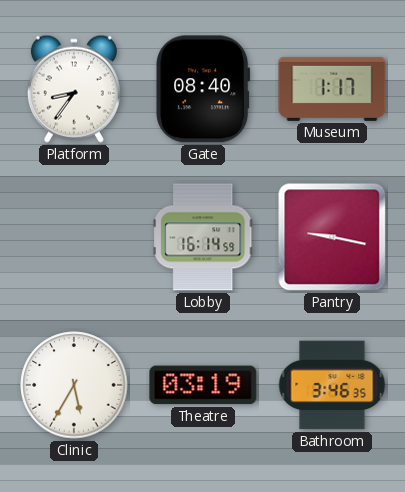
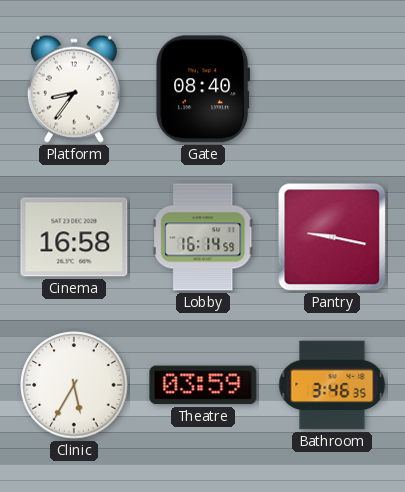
Museum: 1:17 -> none (332, 89)
Cinema: none -> 16:58 (74, 237)
Theatre: 03:19 -> 03:59 (203, 385)
